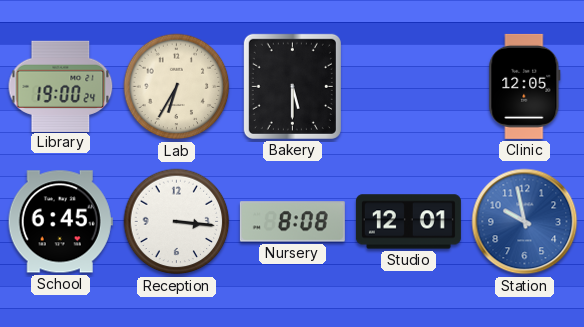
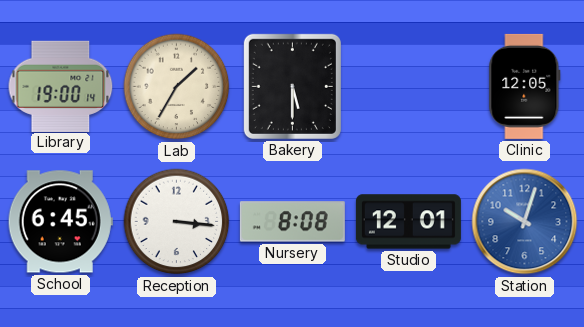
Library: 19:00:24 -> 19:00:14 (61, 86)
Lab: 6:35 -> 1:35 (177, 87)
Station: 9:58 -> 10:03 (525, 222)
